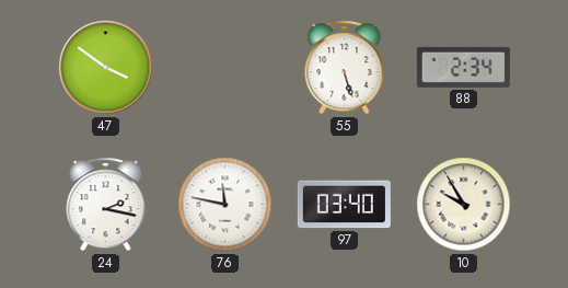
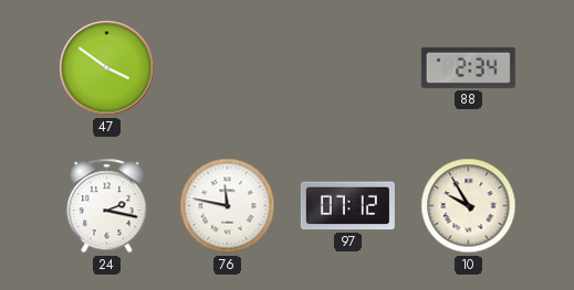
55: 5:27 -> none (345, 68)
97: 03:40 -> 07:12 (347, 206)
